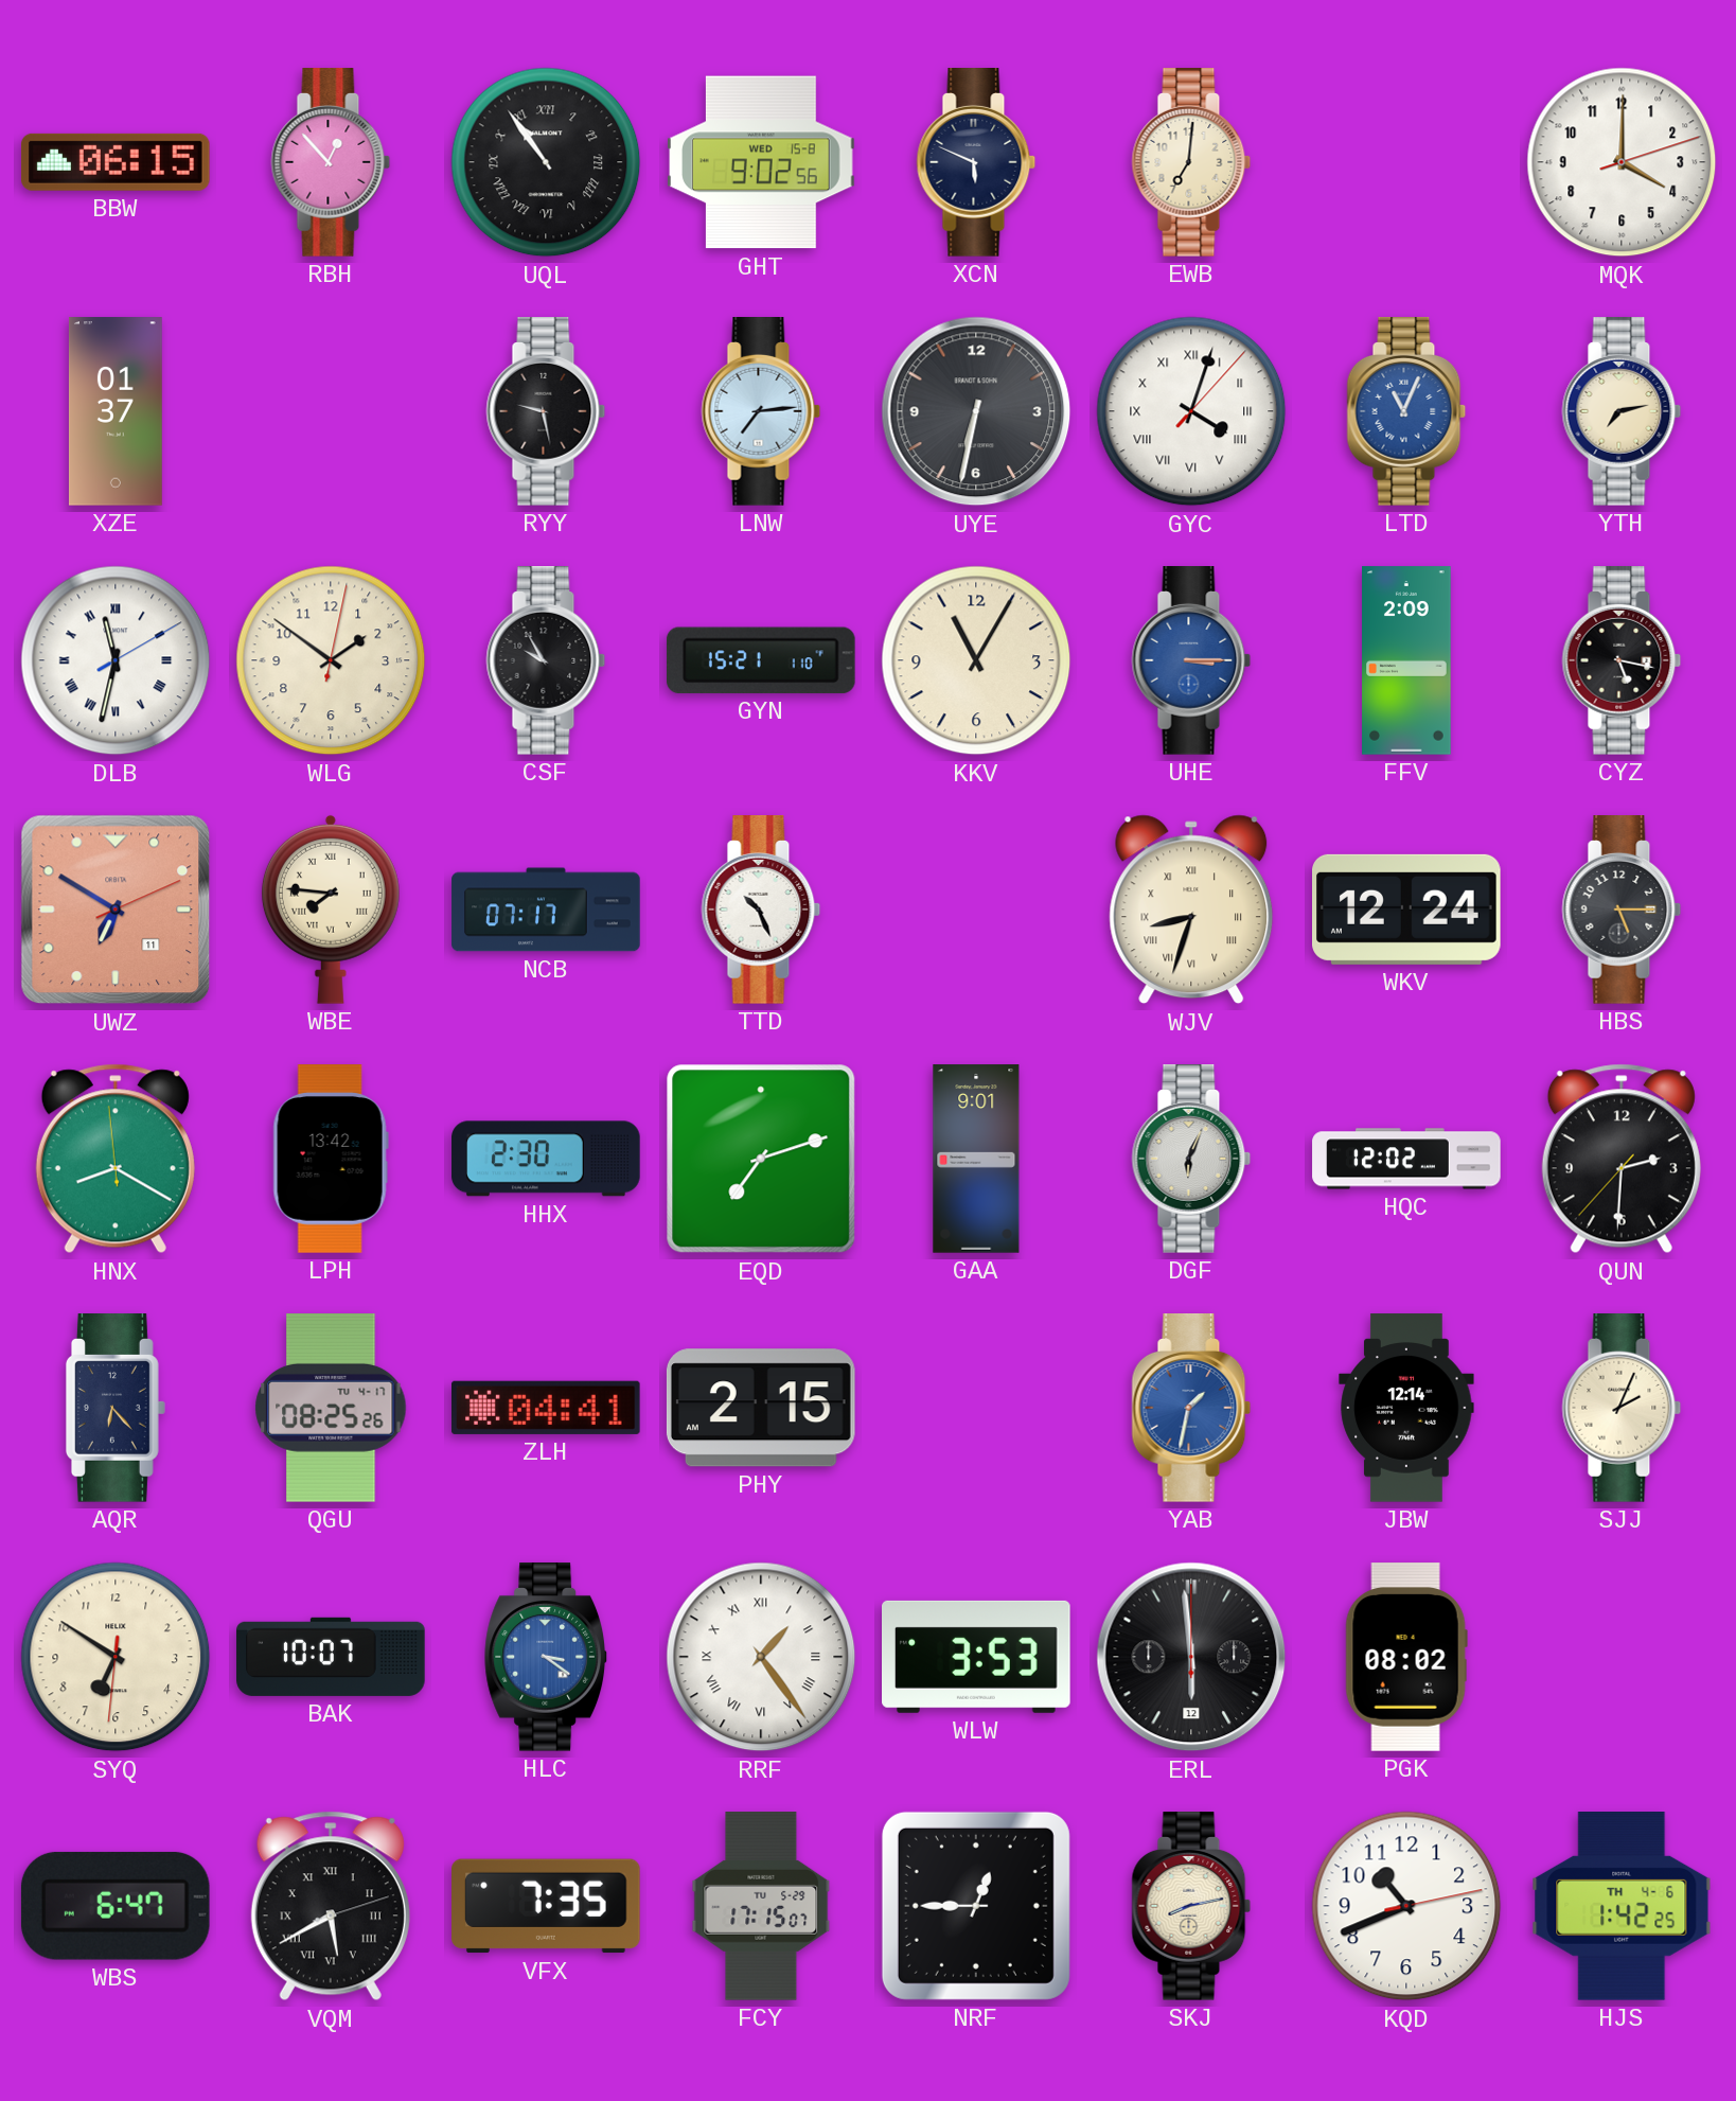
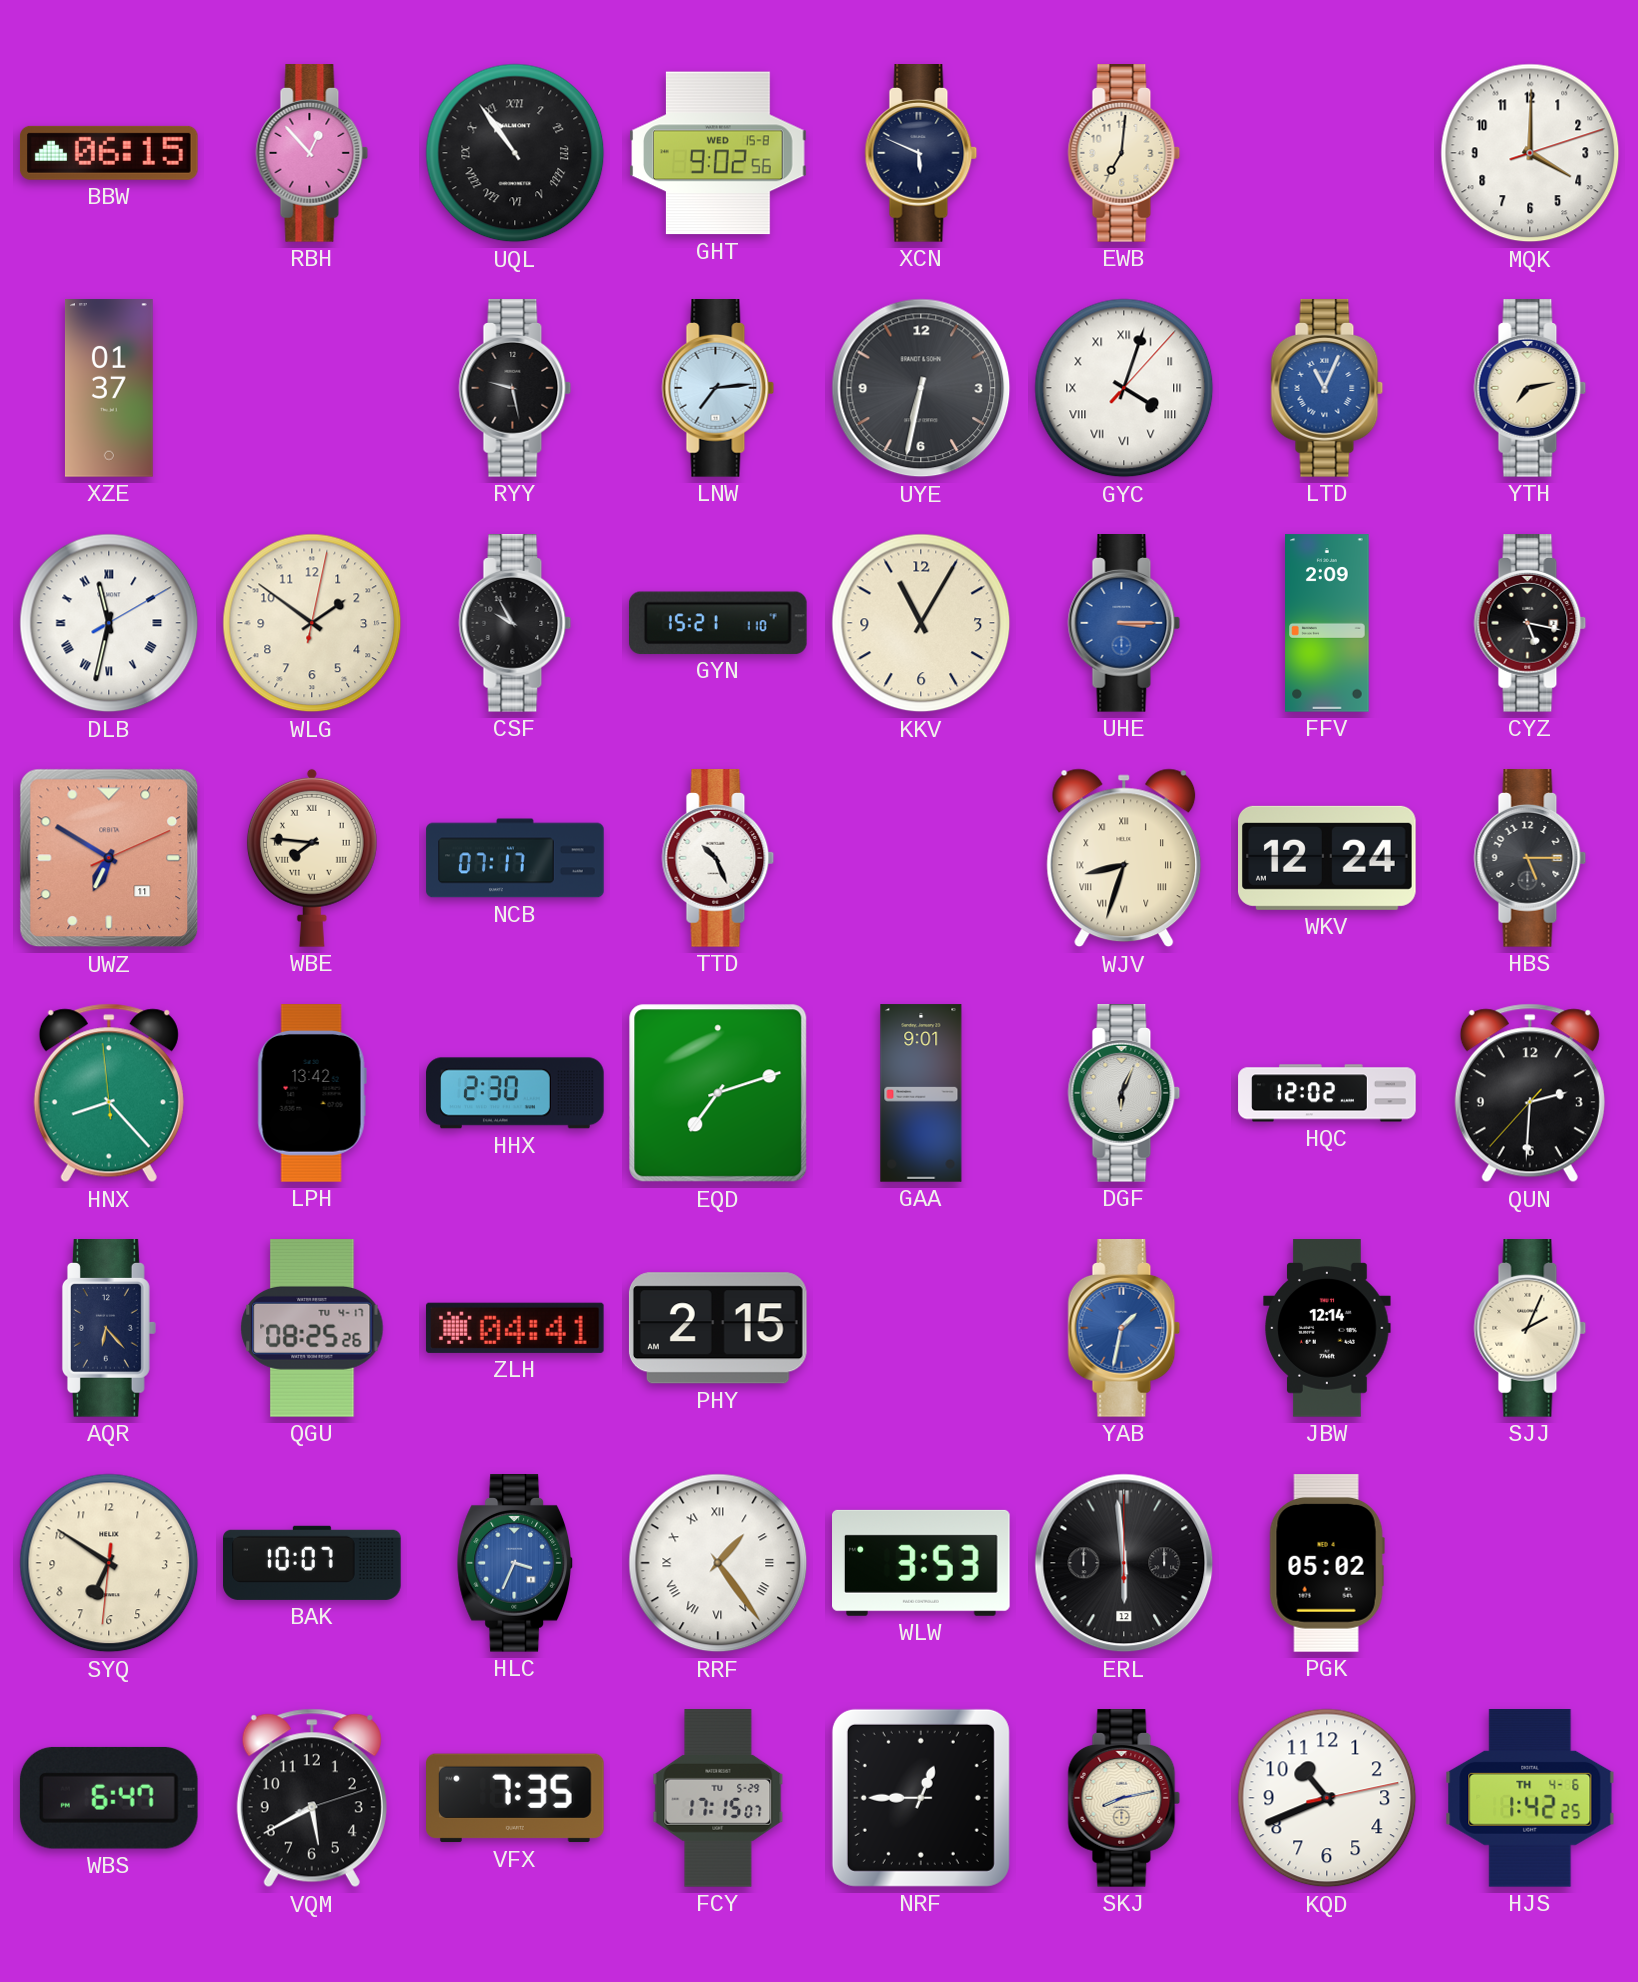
HNX: 8:19 -> 8:22 (109, 1093)
HLC: 3:21 -> 3:34 (514, 1563)
PGK: 08:02 -> 05:02 (1327, 1563)
VQM numerals: Roman -> Arabic (312, 1798)
